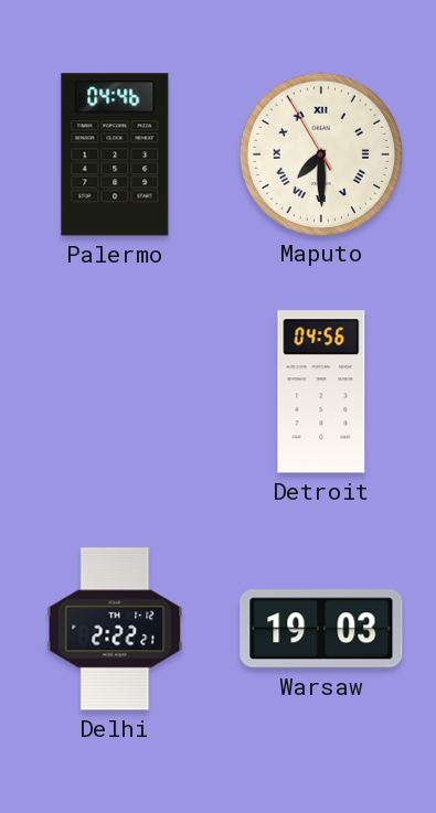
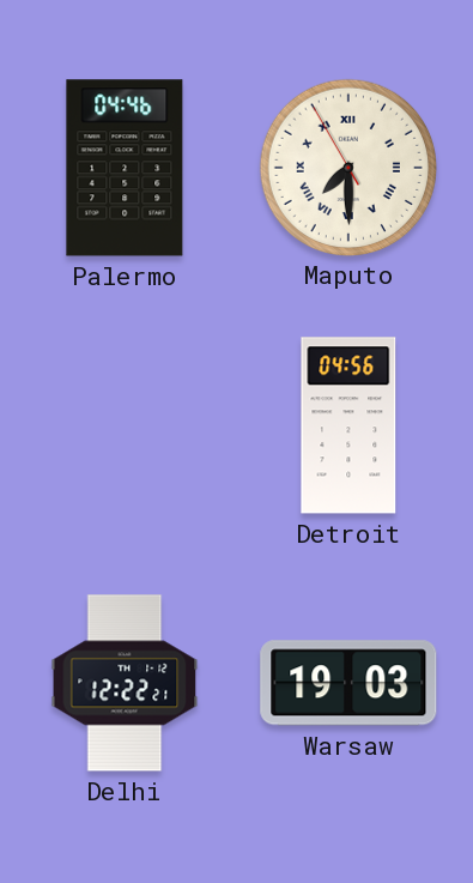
Delhi: 2:22 -> 12:22 (125, 683)
